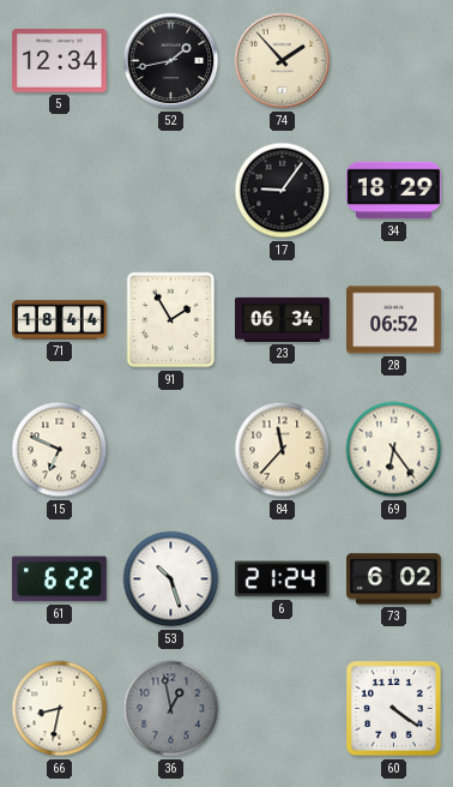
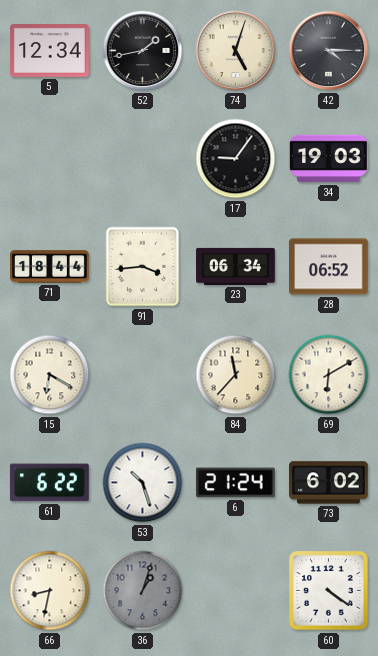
74: 1:53 -> 5:03 (236, 51)
42: none -> 4:15 (329, 51)
34: 18:29 -> 19:03 (329, 159)
91: 1:55 -> 3:44 (143, 267)
15: 6:49 -> 6:20 (50, 375)
69: 6:24 -> 6:10 (329, 375)
36: 12:58 -> 1:03 (143, 591)
